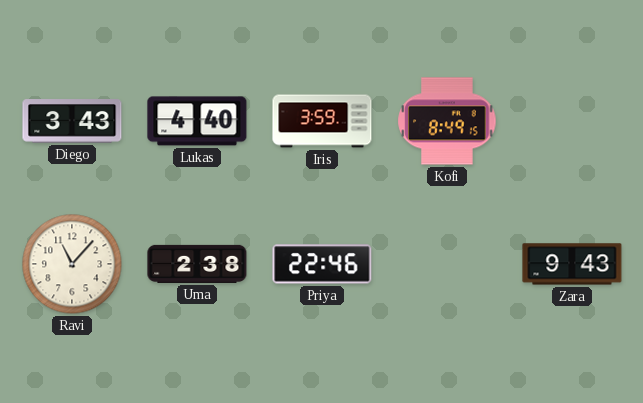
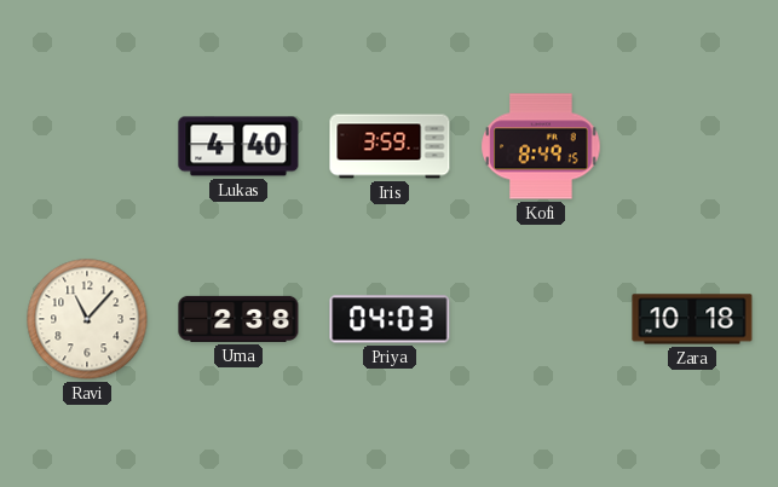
Diego: 3:43 -> none (72, 121)
Priya: 22:46 -> 04:03 (390, 319)
Zara: 9:43 -> 10:18 (692, 319)
